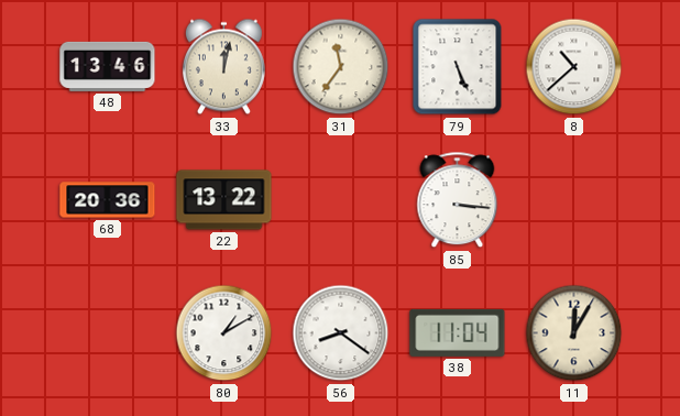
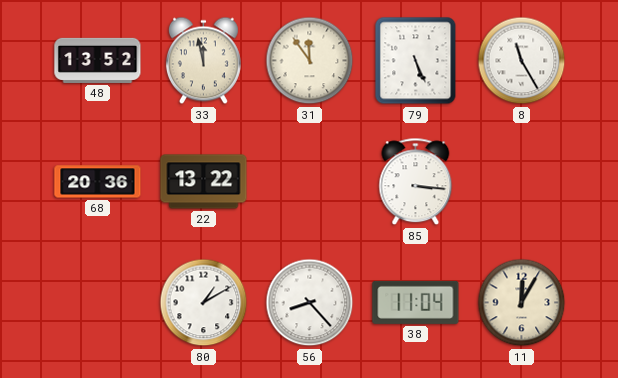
48: 13:46 -> 13:52 (98, 60)
33: 12:02 -> 11:58 (203, 61)
31: 11:36 -> 11:54 (310, 61)
8: 10:38 -> 11:25 (522, 61)
56: 8:21 -> 8:23 (310, 303)
